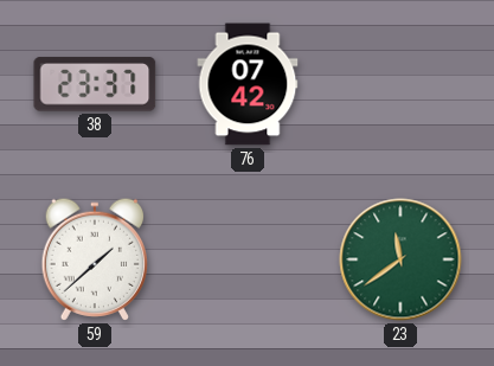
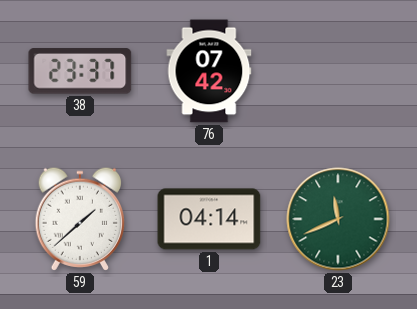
1: none -> 04:14 (209, 219)
23: 11:39 -> 11:41 (338, 219)
